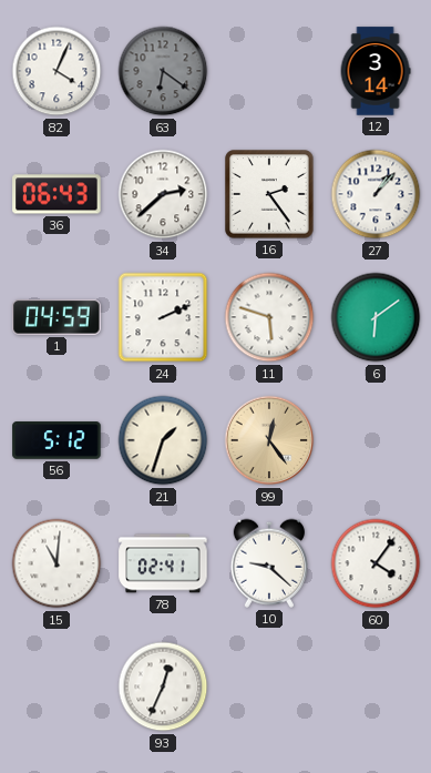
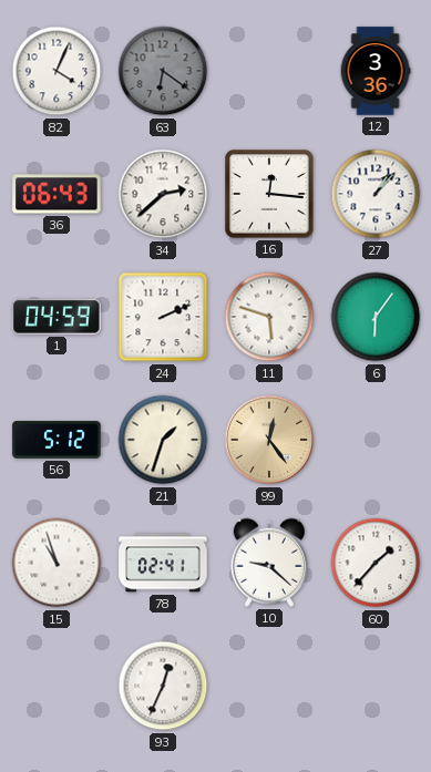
12: 3:14 -> 3:36 (376, 71)
16: 2:24 -> 12:16 (269, 194)
6: 6:09 -> 6:06 (376, 317)
15: 11:01 -> 10:57 (57, 563)
60: 4:06 -> 1:37 (376, 563)
